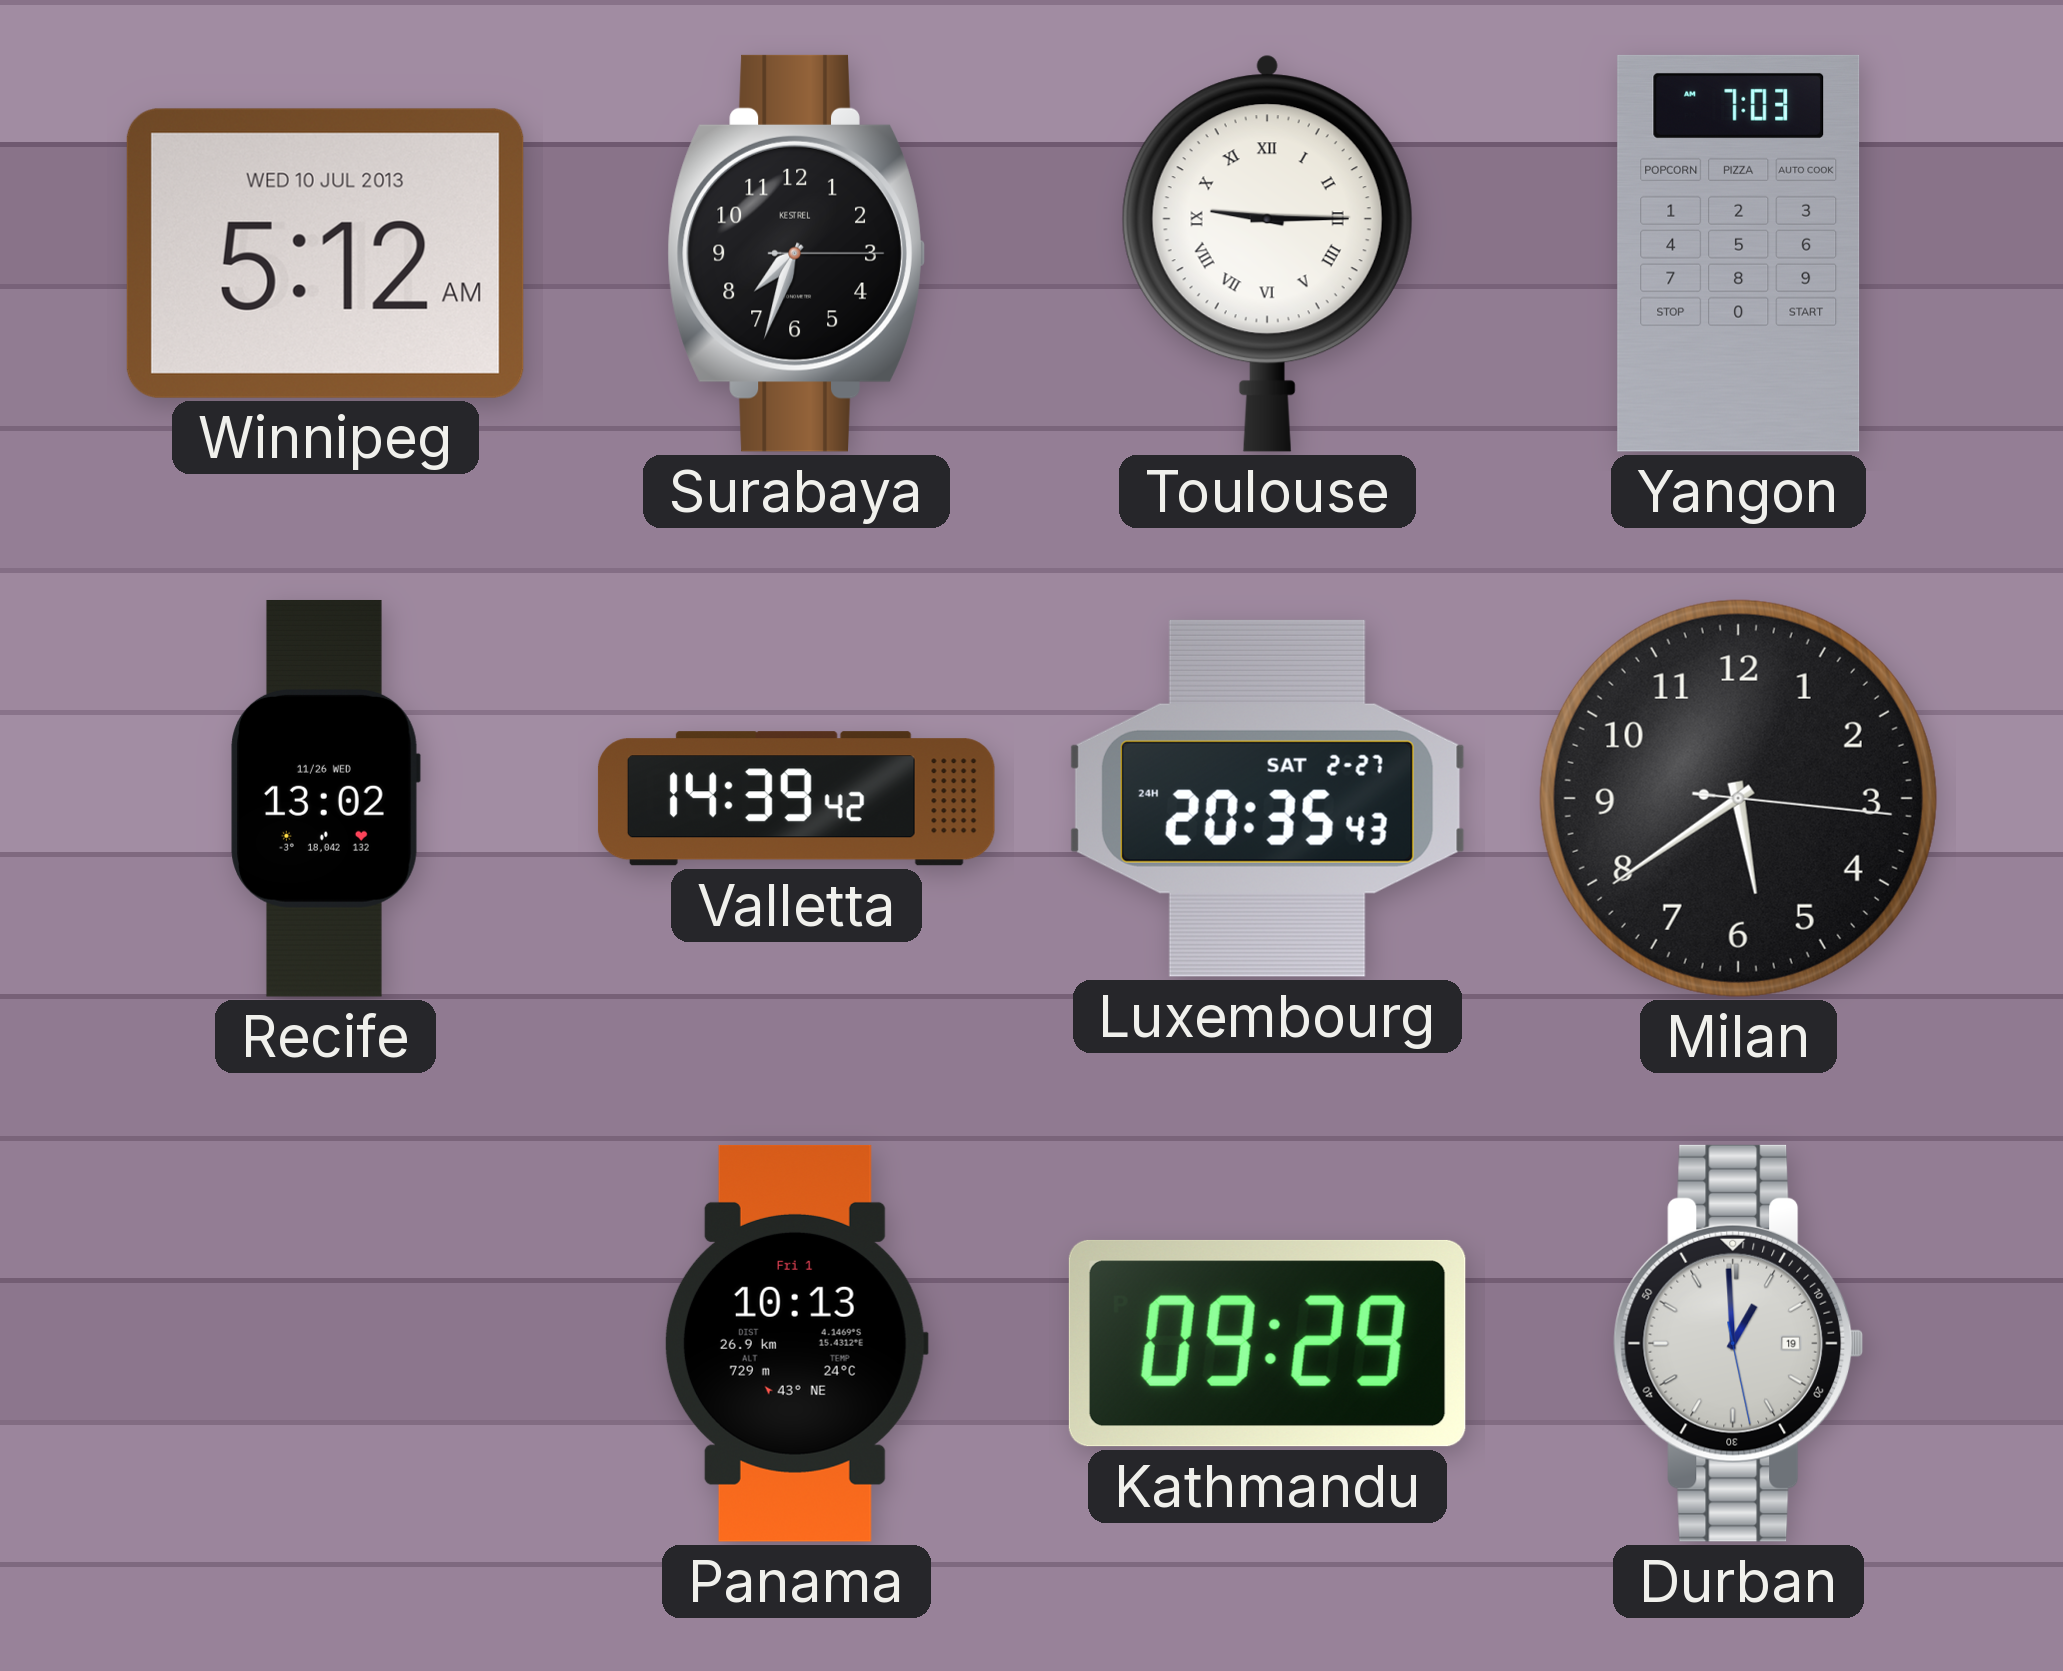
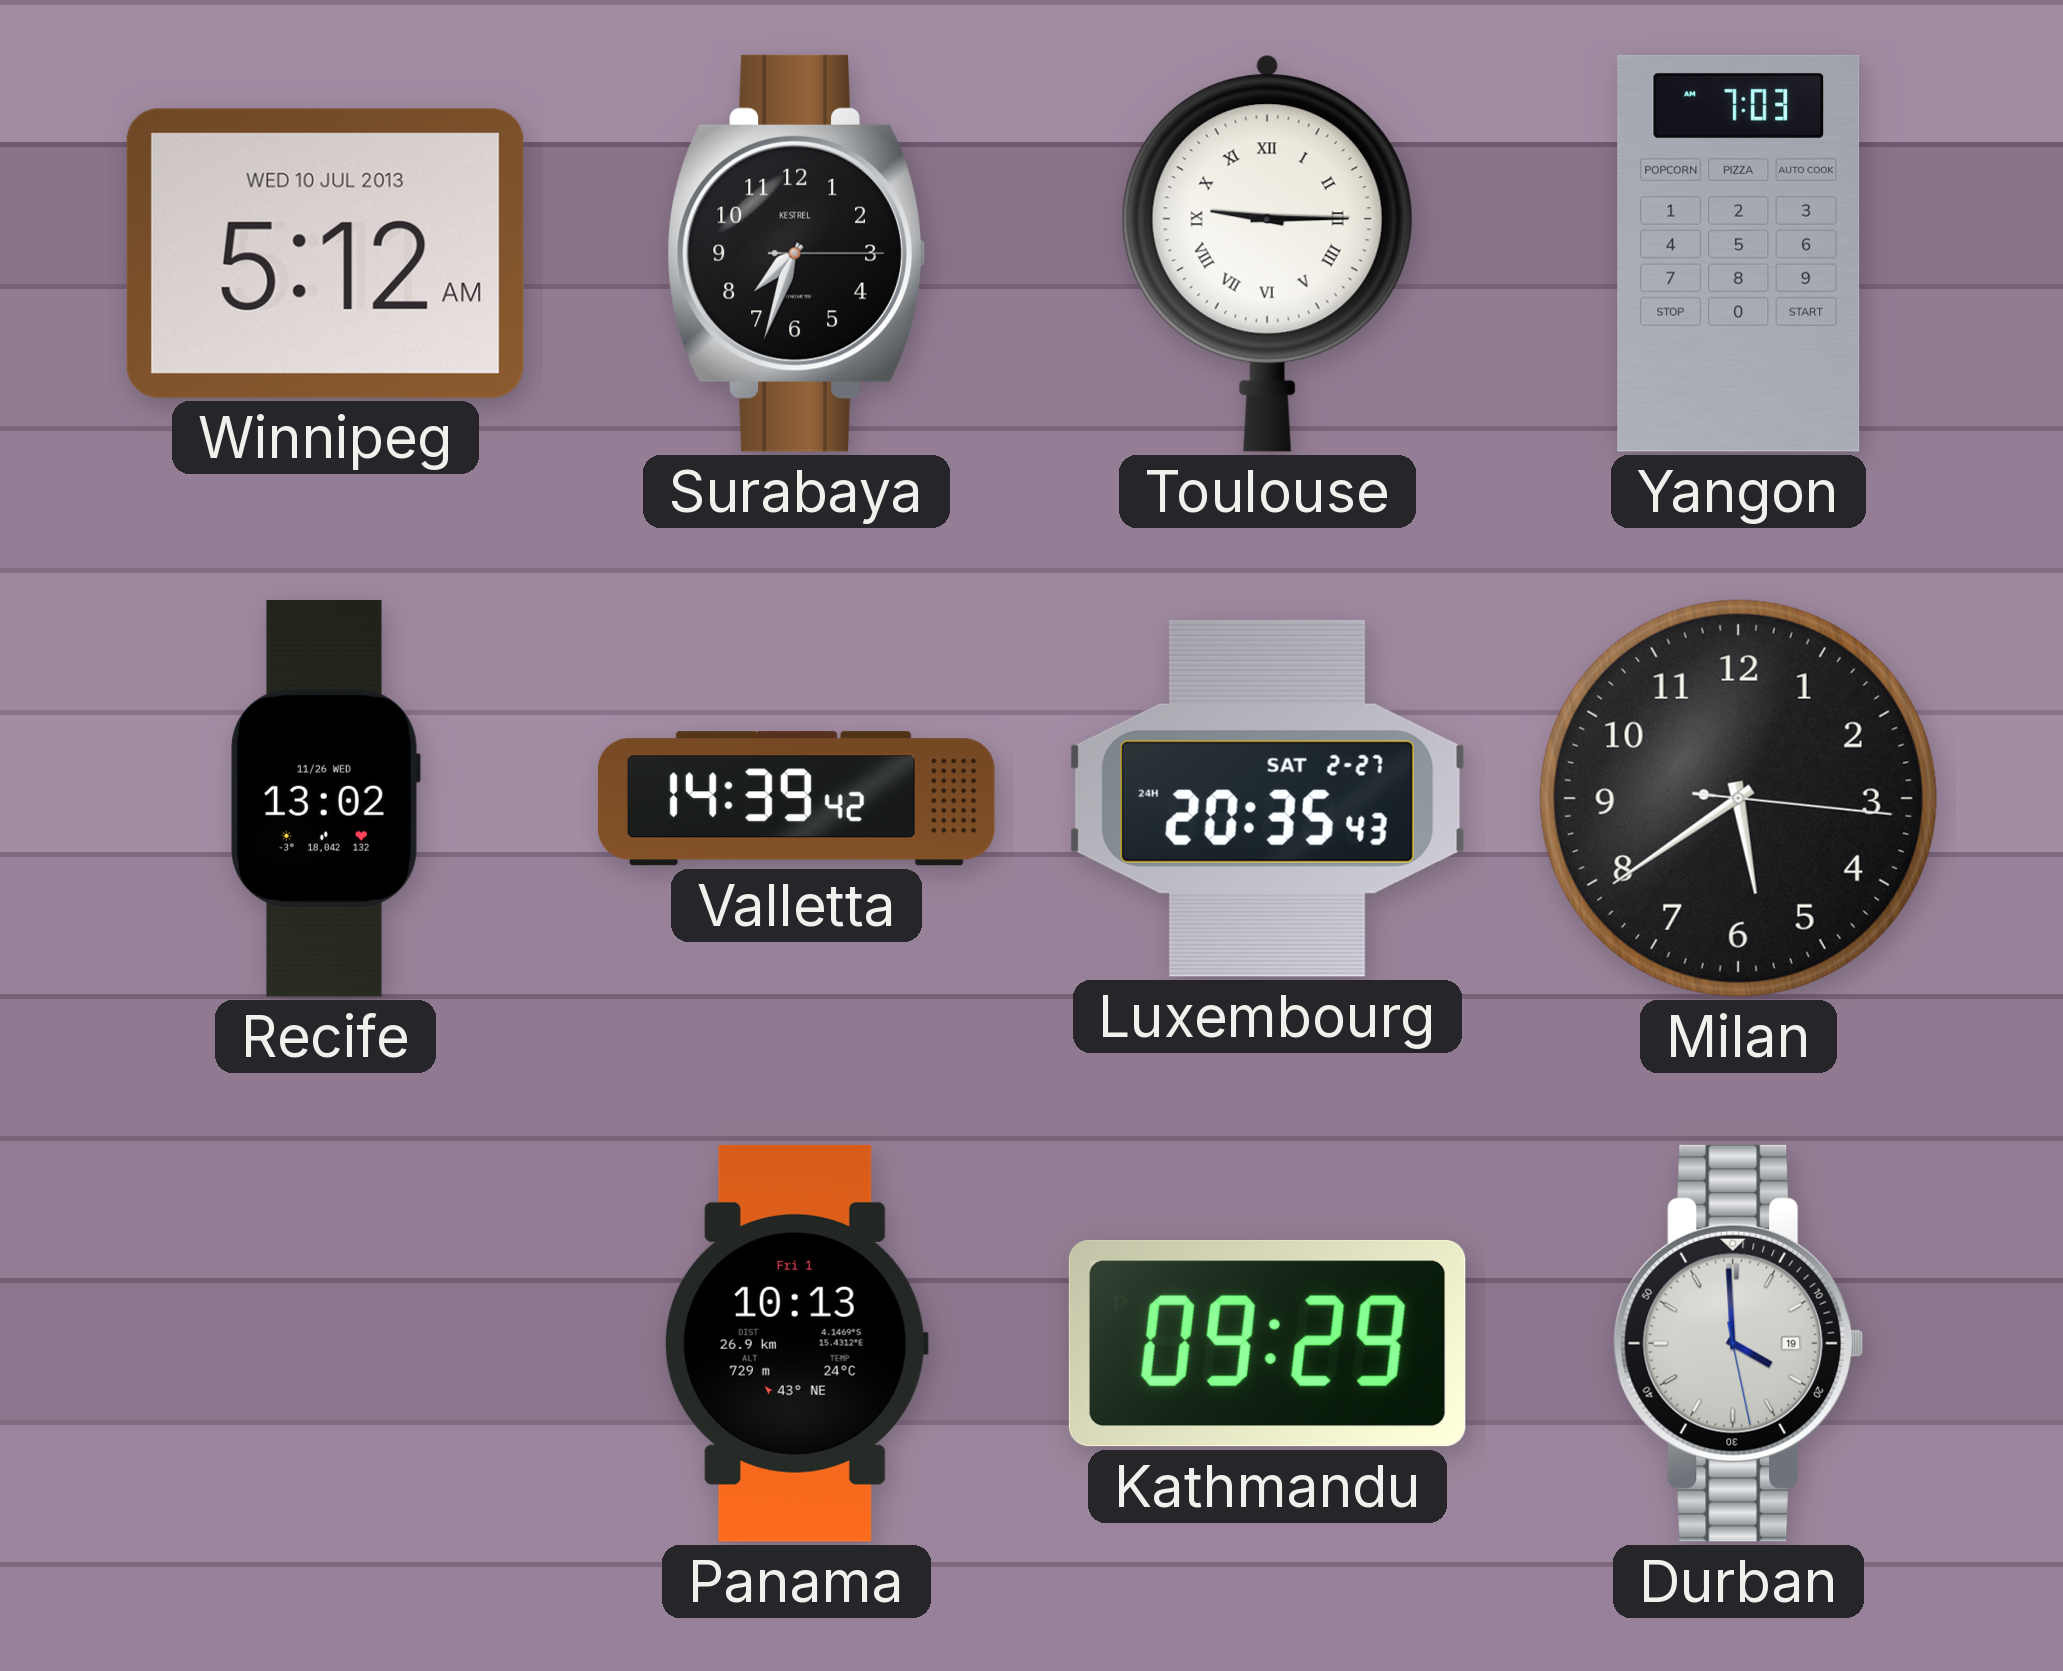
Durban: 12:59 -> 3:59 (1739, 1343)
